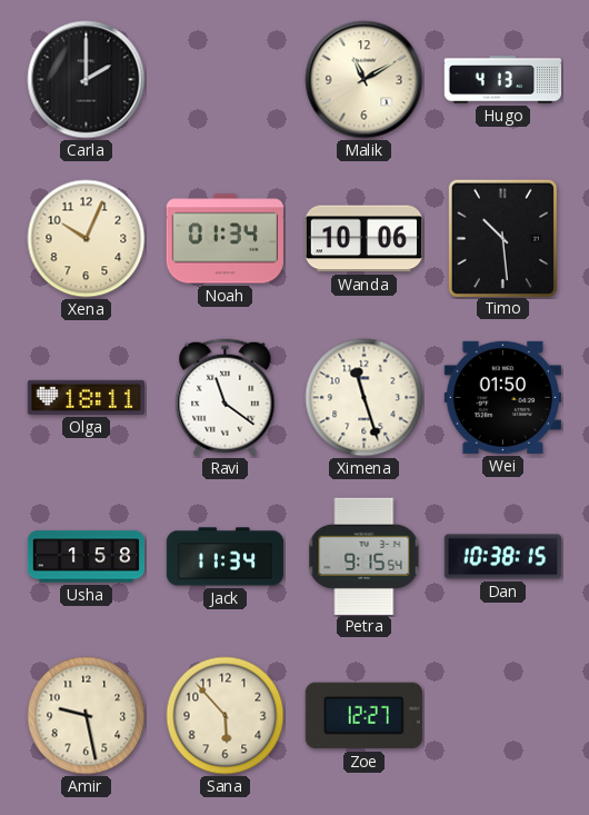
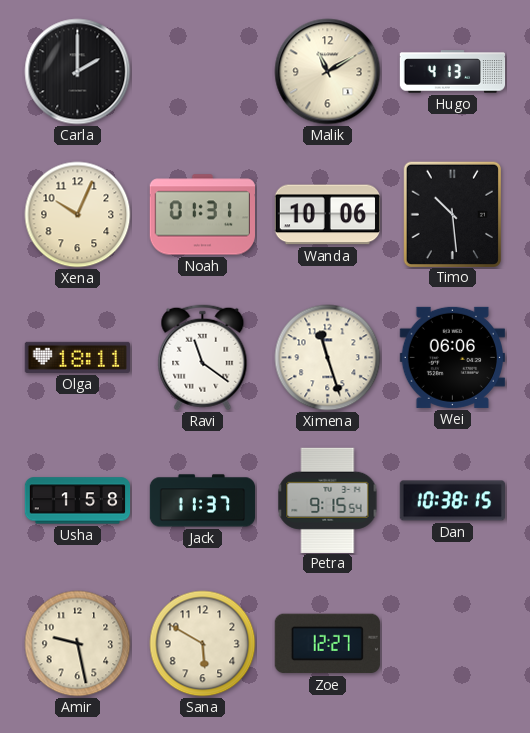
Noah: 01:34 -> 01:31 (202, 215)
Wei: 01:50 -> 06:06 (452, 357)
Jack: 11:34 -> 11:37 (203, 501)
Sana: 5:53 -> 5:50 (203, 644)
